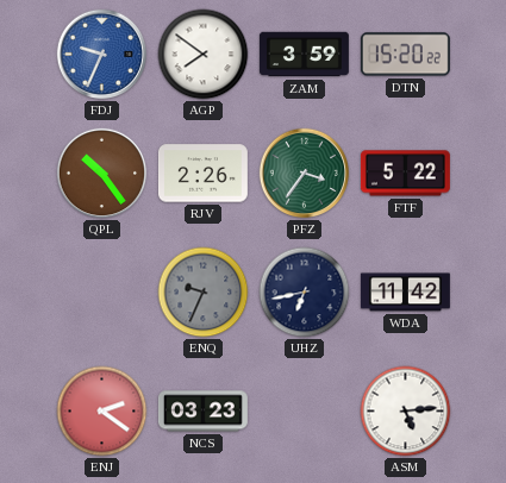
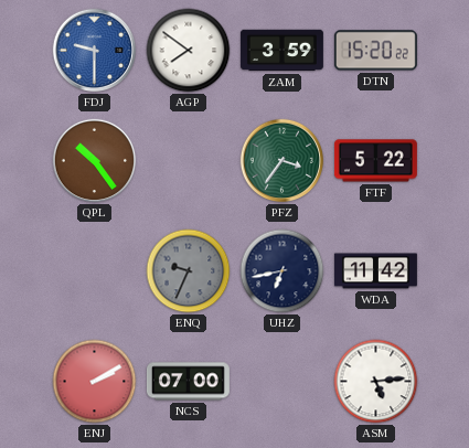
FDJ: 9:34 -> 9:30 (95, 51)
RJV: 2:26 -> none (202, 174)
ENJ: 2:21 -> 2:10 (95, 382)
NCS: 03:23 -> 07:00 (188, 382)
